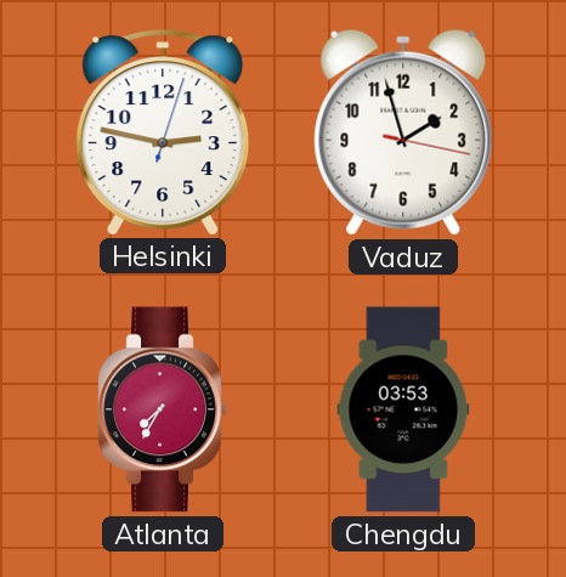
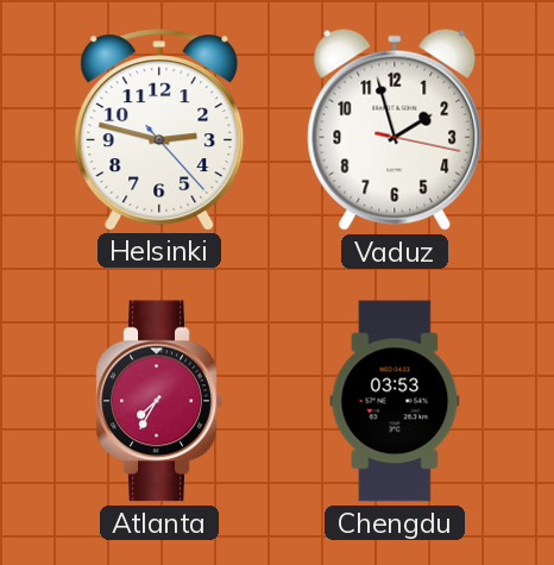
Helsinki: 2:47:03 -> 2:47:23 (159, 130)
